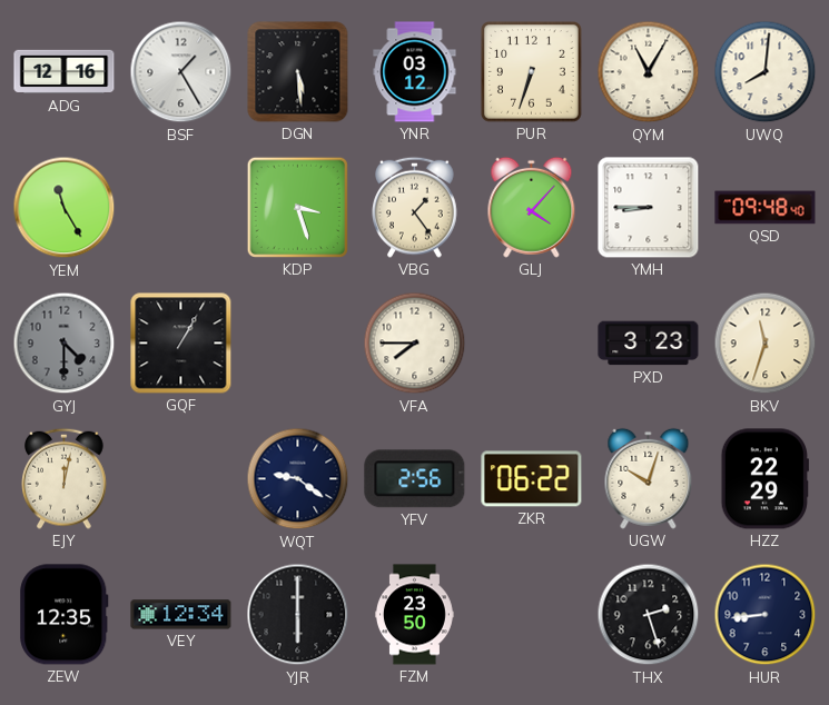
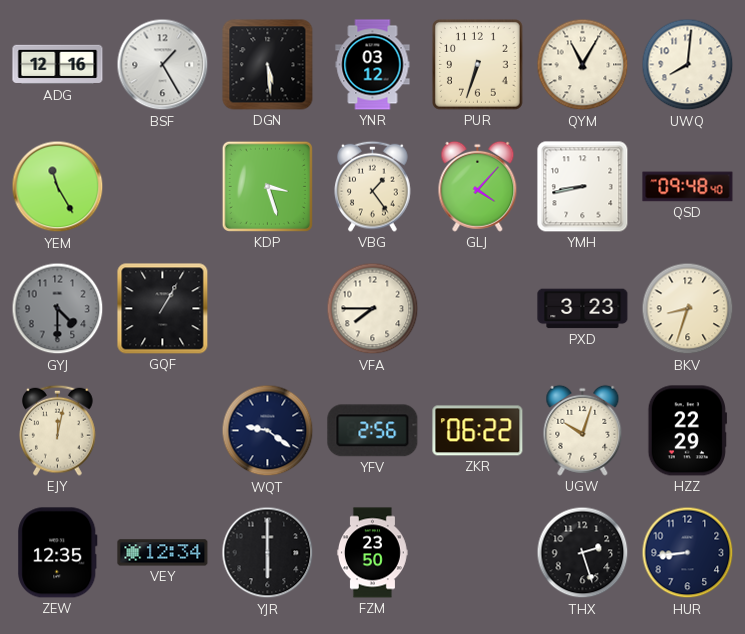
YMH: 8:45 -> 8:43 (583, 187)
BKV: 11:33 -> 8:33 (688, 309)
